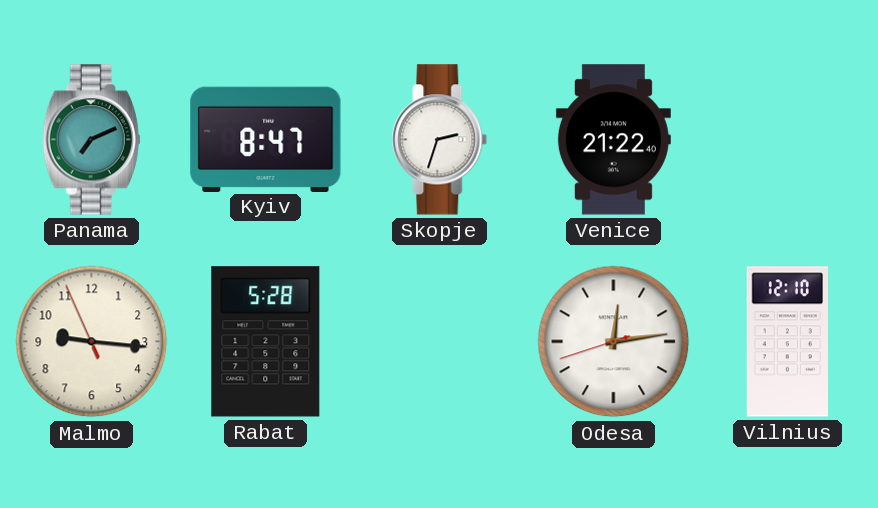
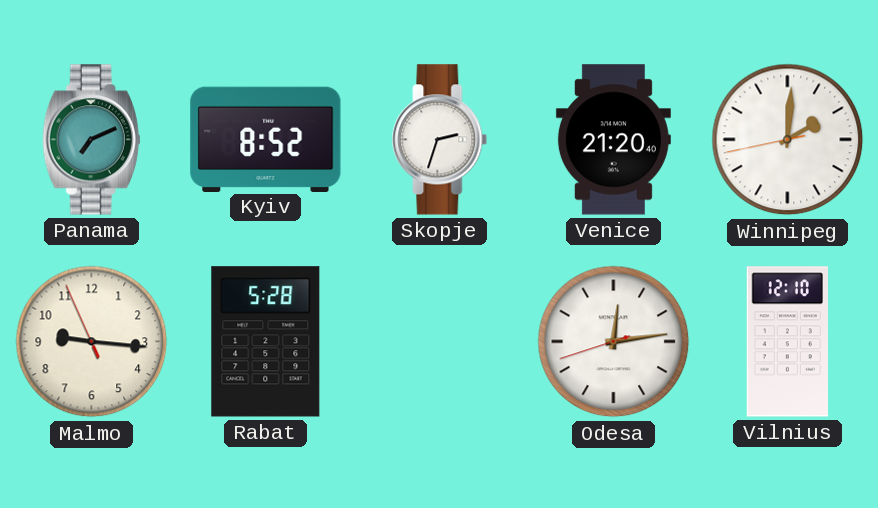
Kyiv: 8:47 -> 8:52 (266, 139)
Venice: 21:22 -> 21:20 (613, 140)
Winnipeg: none -> 2:00 (788, 140)
